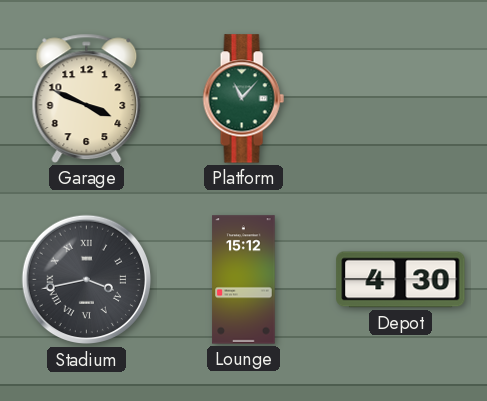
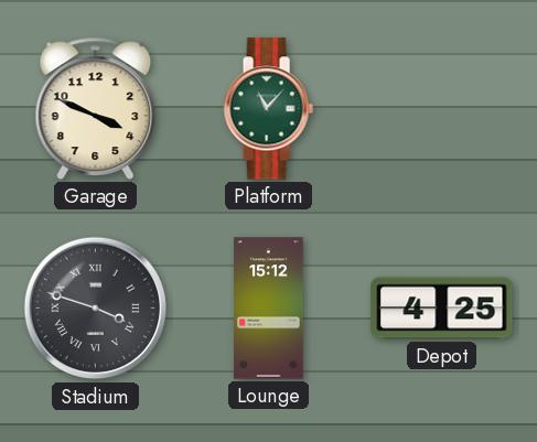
Stadium: 3:43 -> 3:48 (96, 309)
Depot: 4:30 -> 4:25 (442, 309)
